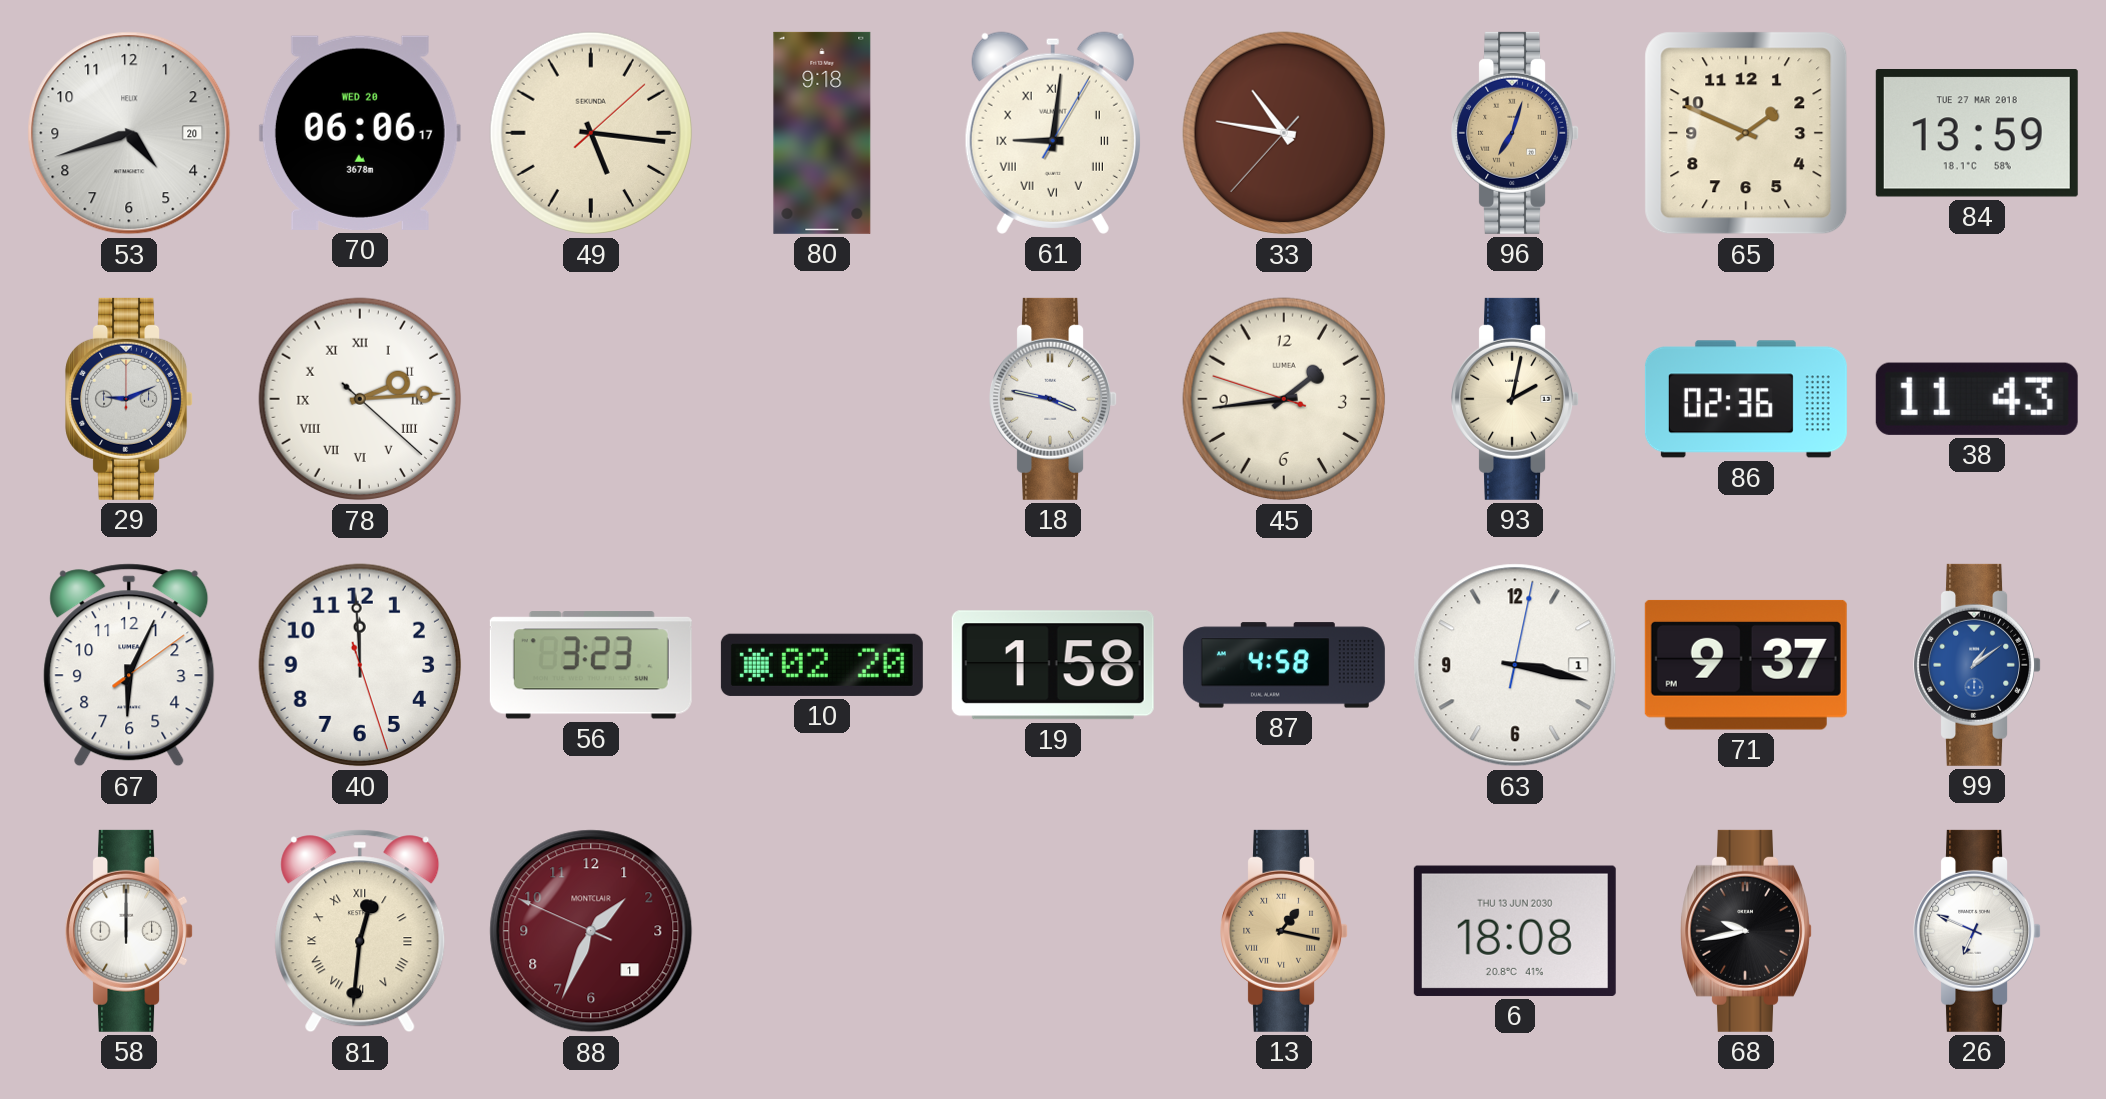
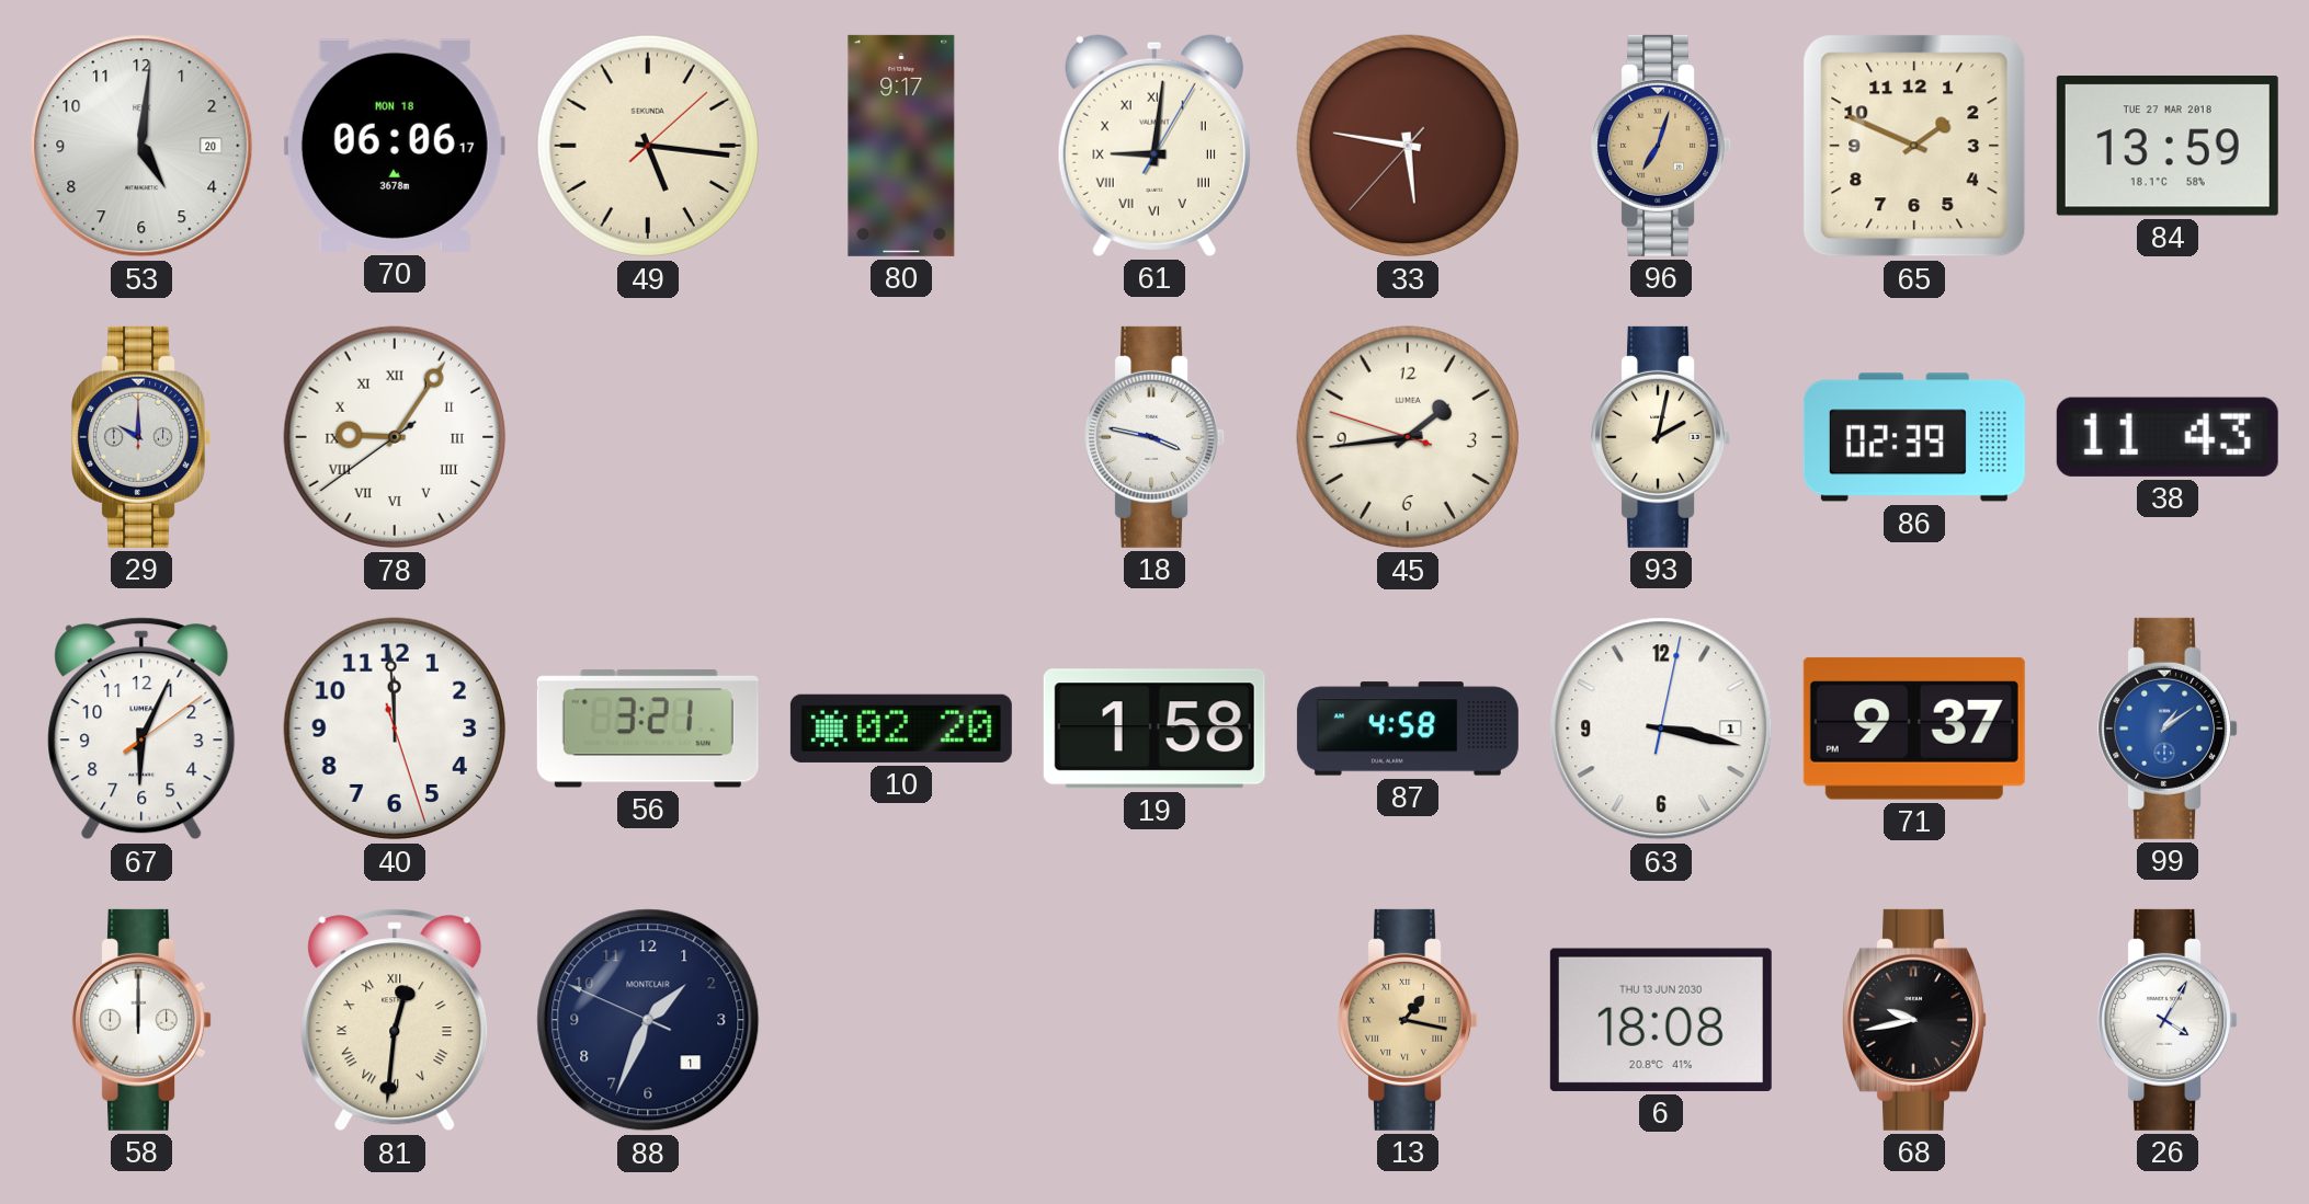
53: 4:42 -> 5:01 (141, 146)
70 date: WED 20 -> MON 18 (395, 146)
80: 9:18 -> 9:17 (901, 146)
33: 10:46 -> 5:46 (1408, 146)
29: 9:11 -> 10:00 (141, 437)
78: 2:14 -> 9:05 (395, 437)
86: 02:36 -> 02:39 (1914, 437)
56: 3:23 -> 3:21 (648, 729)
88 dial: burgundy -> navy (648, 1020)
26: 6:49 -> 4:05 (2168, 1020)
